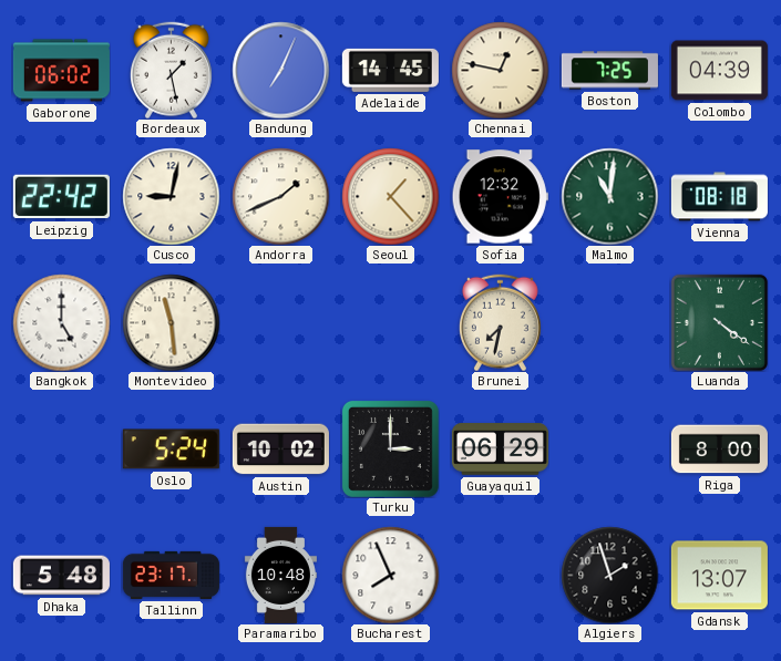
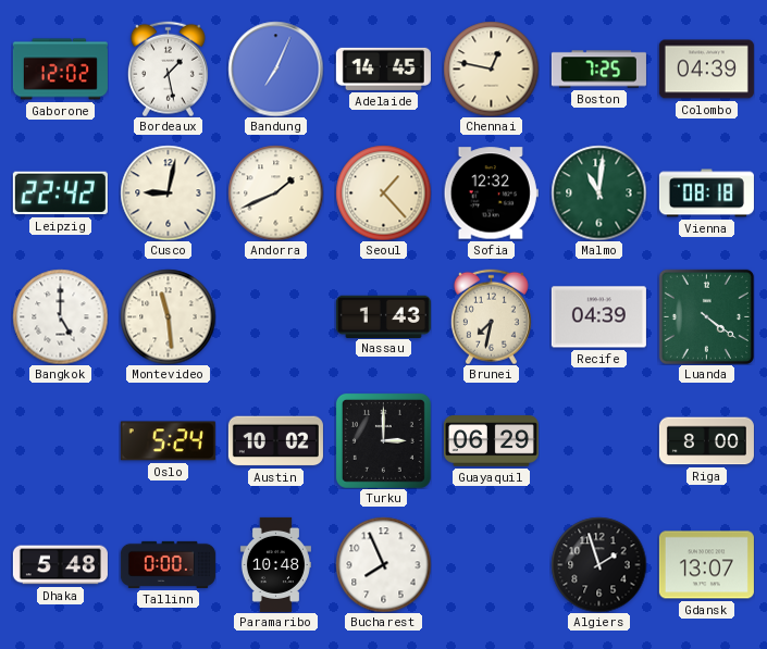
Gaborone: 06:02 -> 12:02 (60, 70)
Nassau: none -> 1:43 (383, 316)
Recife: none -> 04:39 (598, 317)
Tallinn: 23:17 -> 0:00 (168, 564)
